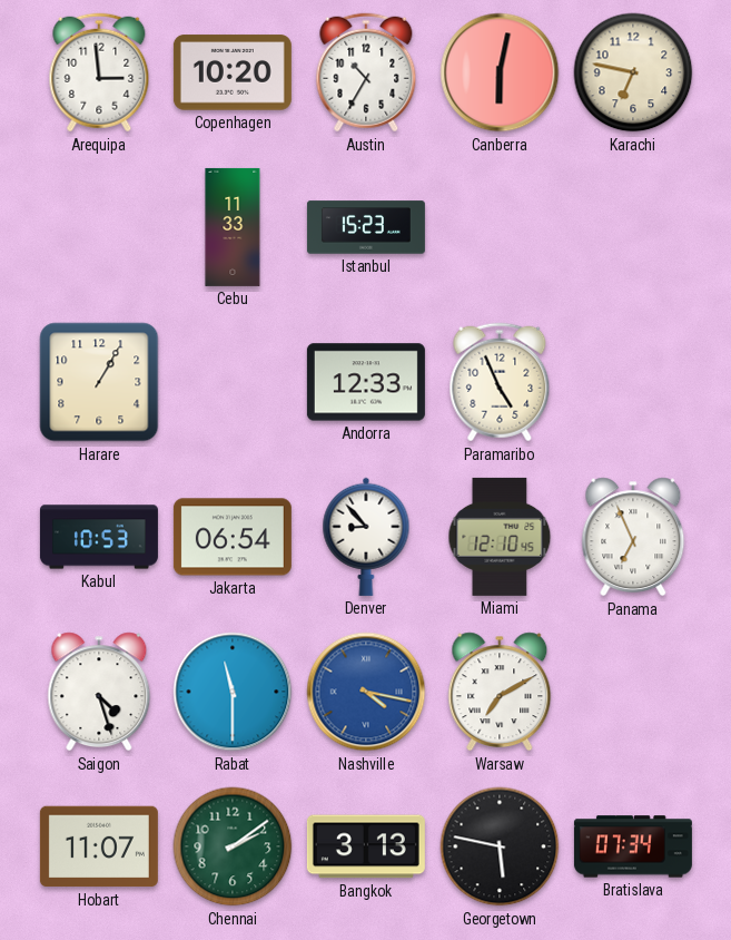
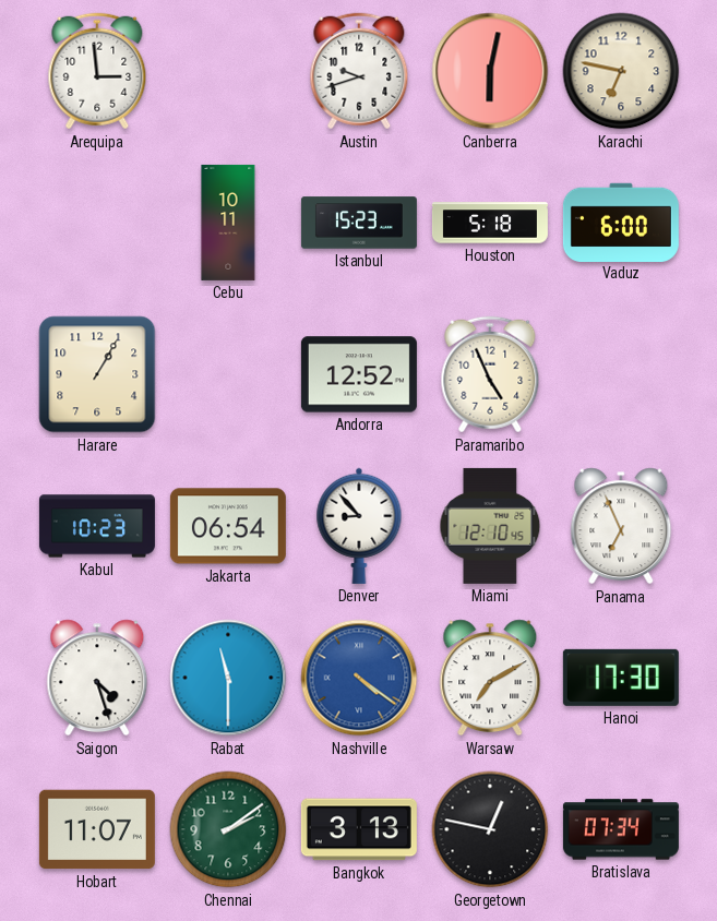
Copenhagen: 10:20 -> none (233, 72)
Austin: 10:35 -> 9:42 (359, 71)
Cebu: 11:33 -> 10:11 (228, 223)
Houston: none -> 5:18 (490, 223)
Vaduz: none -> 6:00 (621, 222)
Andorra: 12:33 -> 12:52 (359, 374)
Kabul: 10:53 -> 10:23 (97, 526)
Nashville: 4:17 -> 4:21 (359, 678)
Hanoi: none -> 17:30 (621, 678)
Georgetown: 5:47 -> 12:47 (490, 829)
